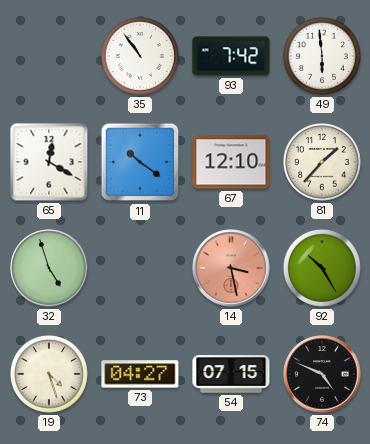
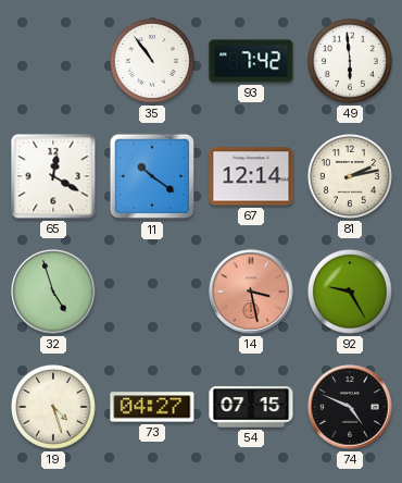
67: 12:10 -> 12:14 (251, 176)
81: 1:37 -> 2:13 (350, 176)
92: 10:25 -> 9:25 (350, 292)
